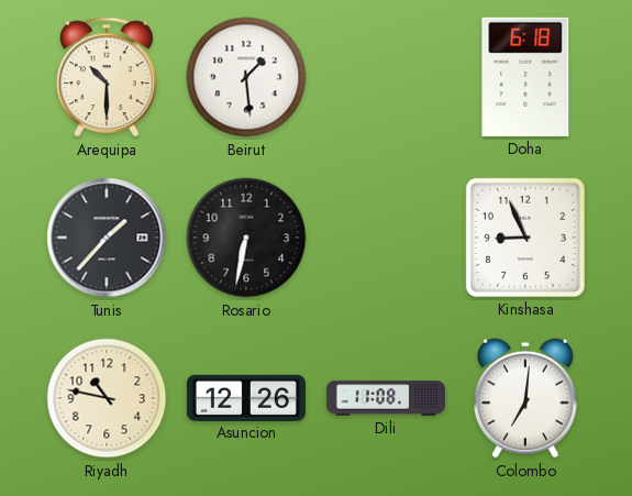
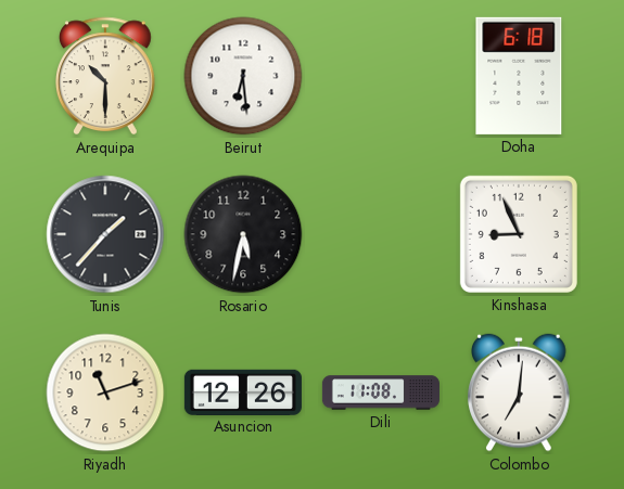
Beirut: 1:29 -> 6:29 (243, 76)
Rosario: 6:32 -> 5:32 (243, 234)
Riyadh: 10:47 -> 11:12 (105, 393)
